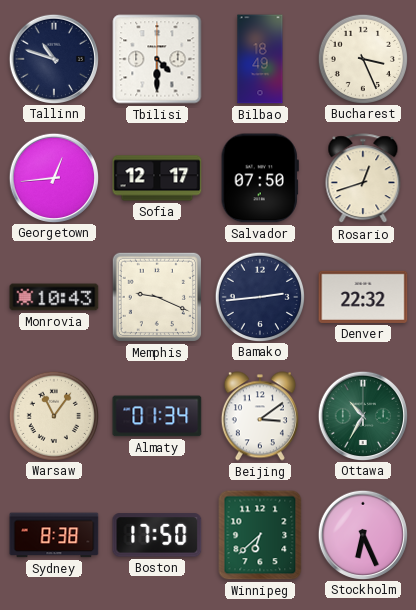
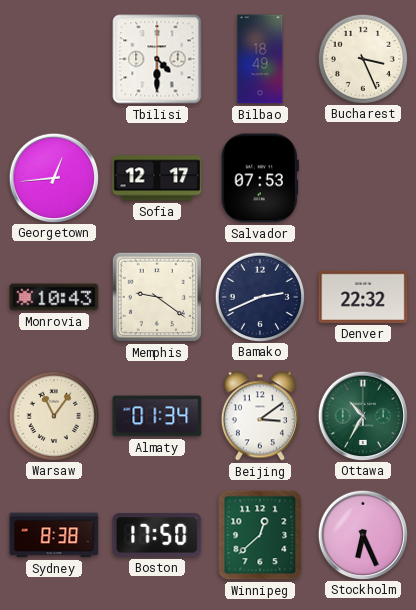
Tallinn: 10:48 -> none (53, 58)
Salvador: 07:50 -> 07:53 (260, 178)
Rosario: 12:42 -> none (363, 179)
Memphis: 9:19 -> 9:21 (157, 297)
Bamako: 2:44 -> 2:41 (259, 296)
Winnipeg: 6:38 -> 12:38 (260, 535)
